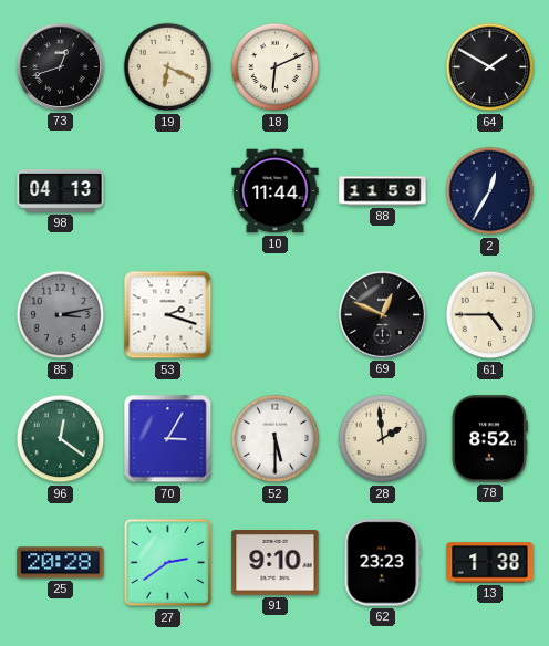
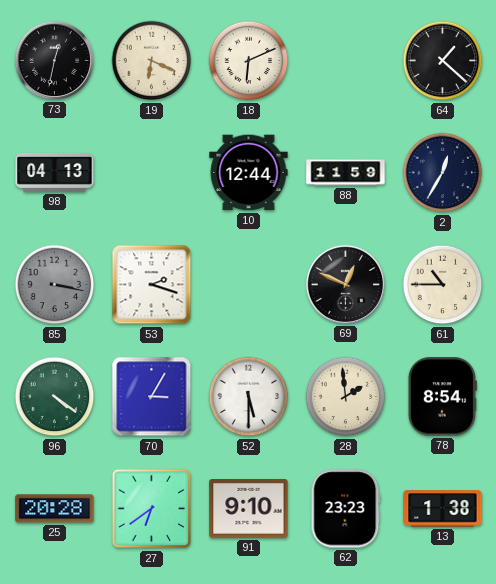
73: 12:42 -> 12:32 (54, 60)
64: 1:50 -> 1:22 (443, 61)
10: 11:44 -> 12:44 (249, 173)
85: 3:13 -> 3:17 (55, 285)
61: 4:45 -> 10:45 (443, 285)
96: 12:21 -> 4:21 (55, 397)
78: 8:52 -> 8:54 (442, 397)
27: 2:39 -> 6:39 (152, 509)
